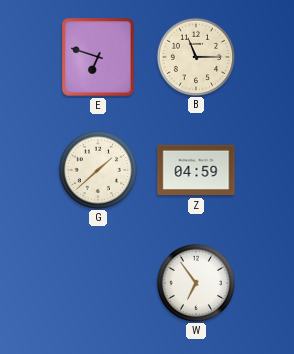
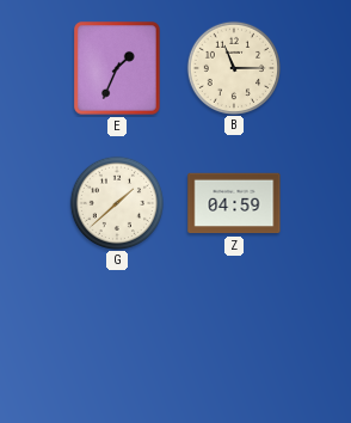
E: 6:48 -> 1:34 (117, 68)
W: 6:54 -> none (195, 282)
